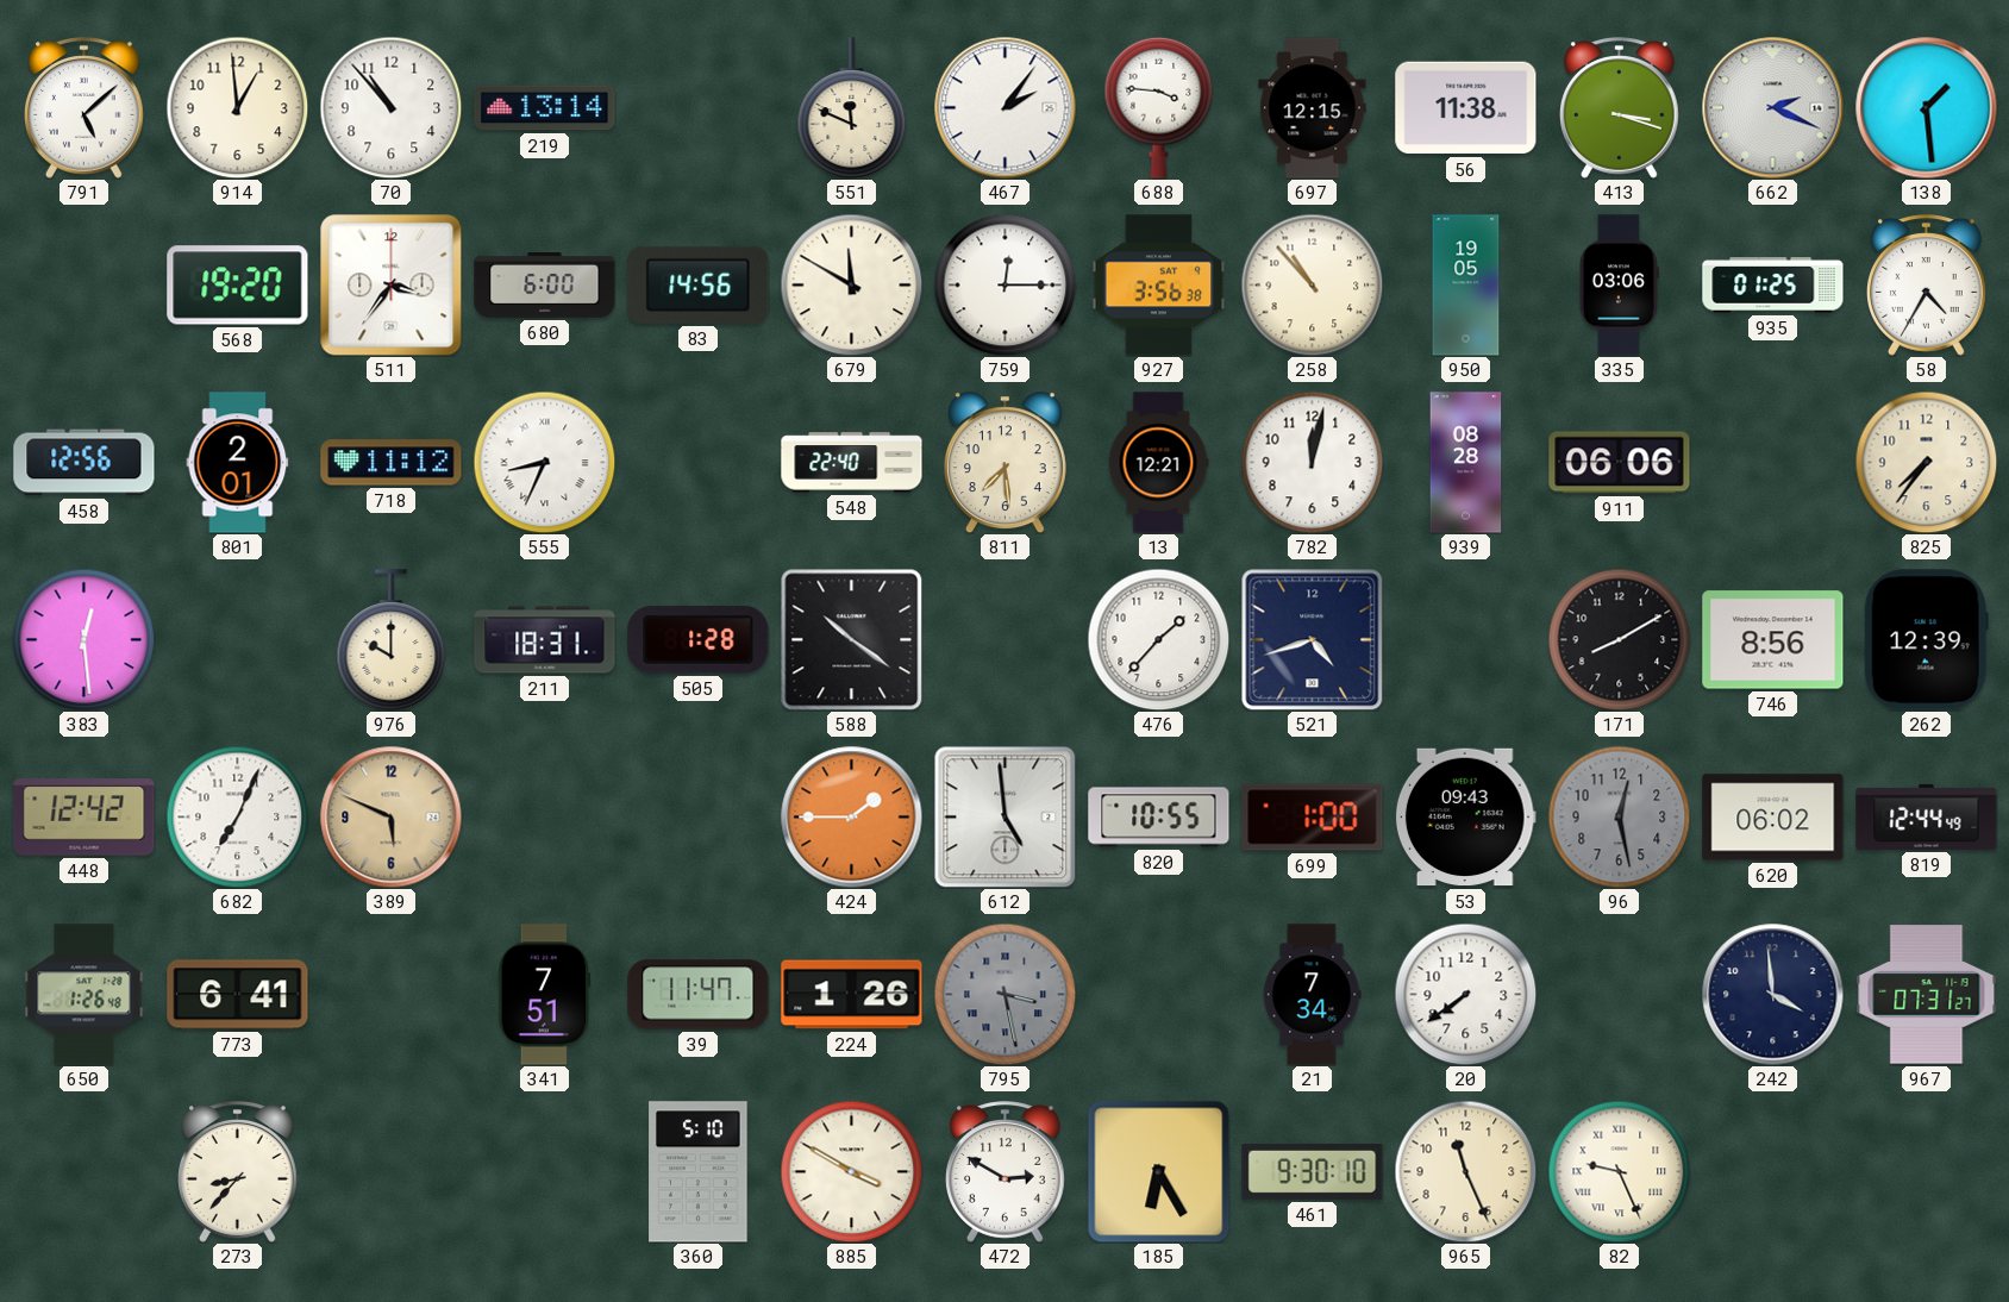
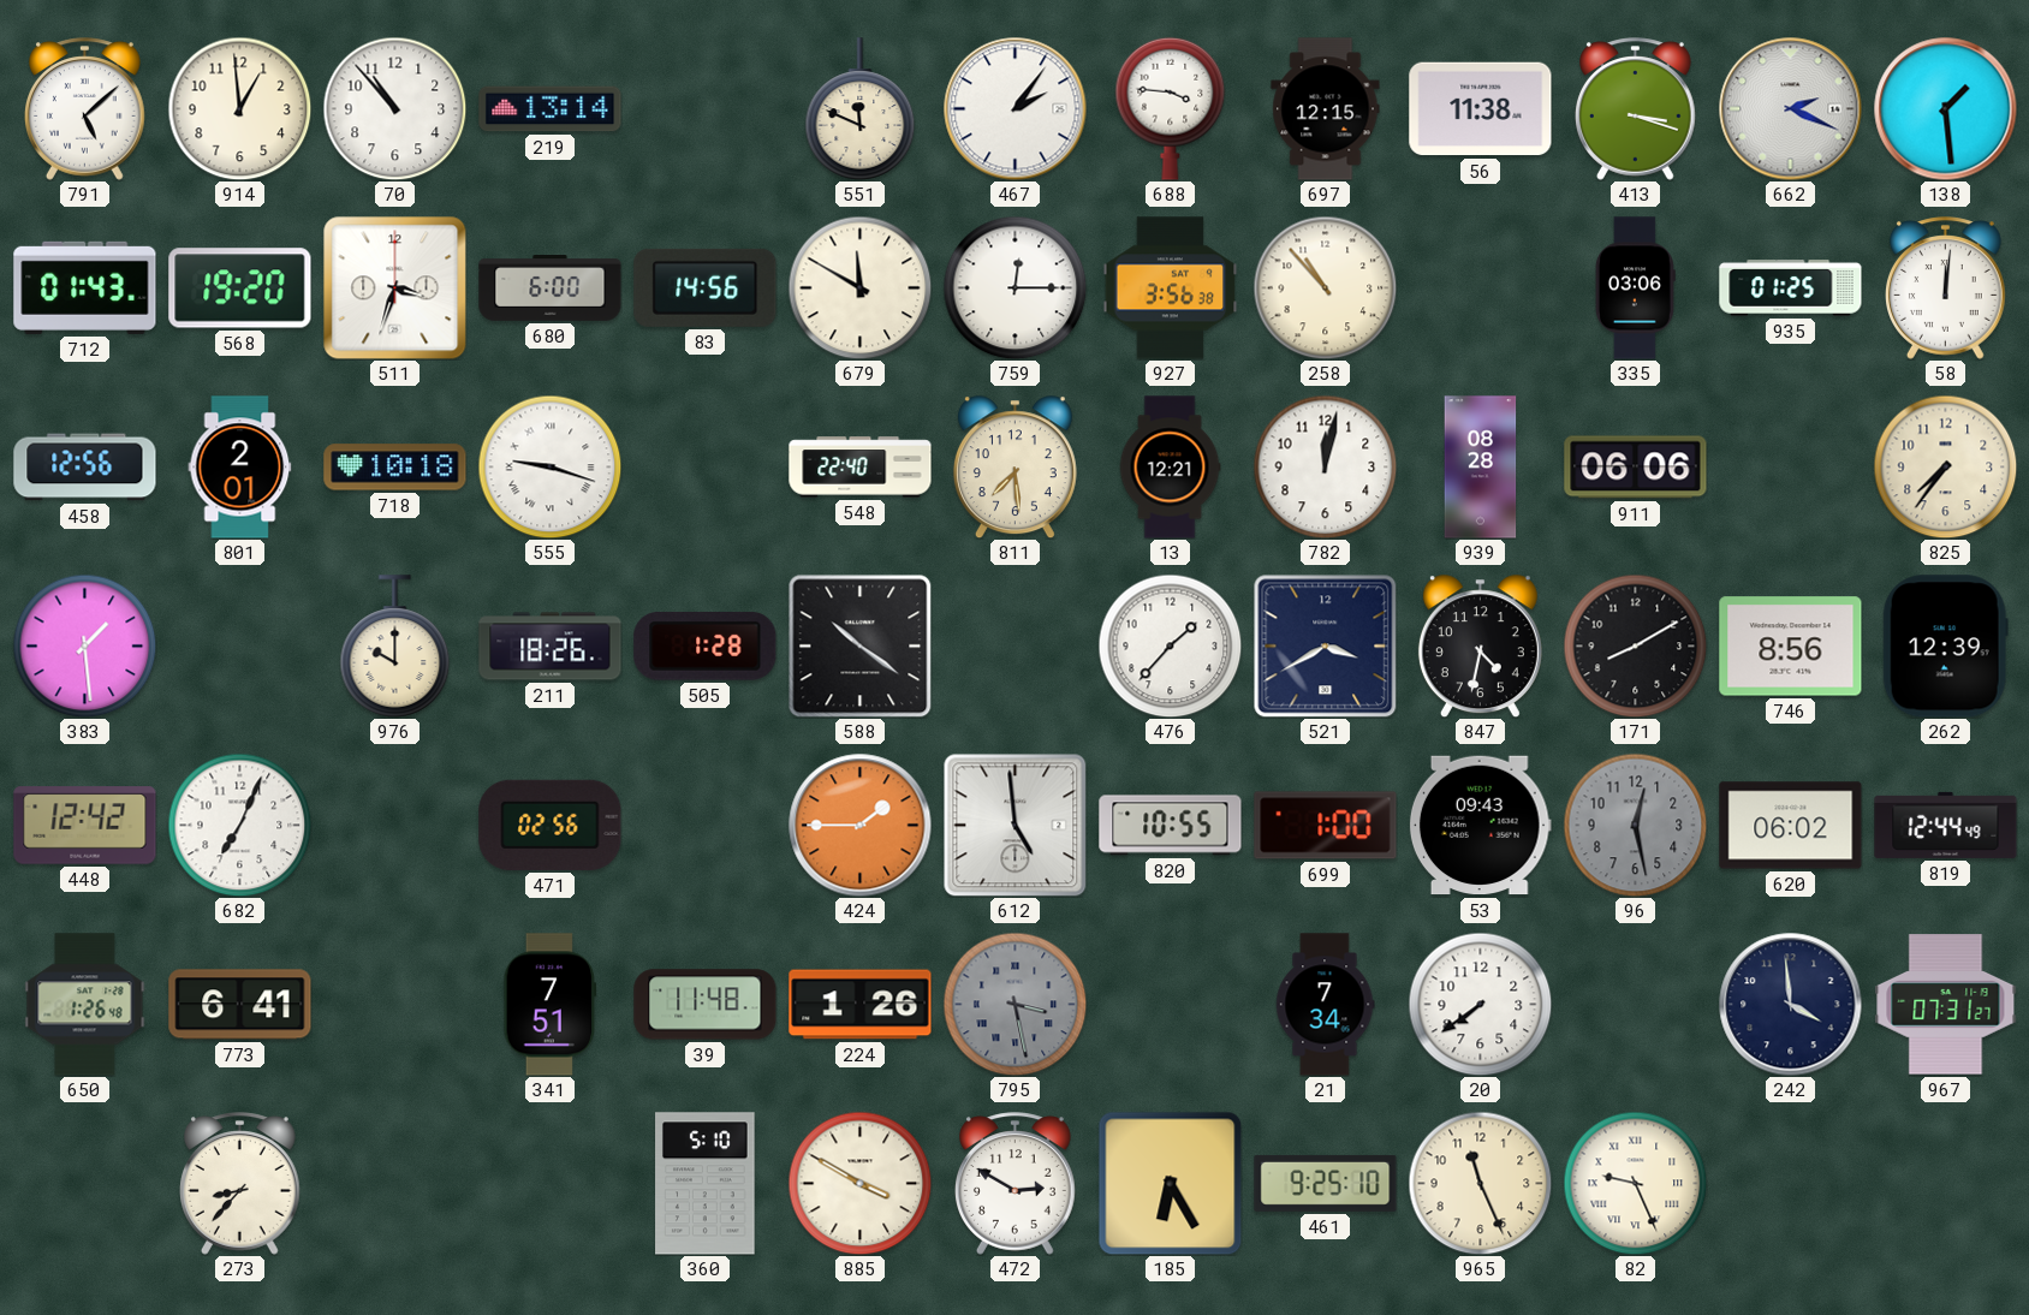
712: none -> 01:43 (85, 287)
511: 3:36 -> 3:33 (394, 287)
950: 19:05 -> none (1466, 286)
58: 4:35 -> 12:01 (1946, 288)
718: 11:12 -> 10:18 (395, 468)
555: 8:34 -> 9:18 (549, 466)
383: 12:29 -> 1:29 (84, 645)
211: 18:31 -> 18:26 (551, 647)
521: 4:42 -> 3:40 (1325, 645)
847: none -> 4:32 (1480, 647)
389: 5:49 -> none (392, 818)
471: none -> 02:56 (551, 825)
39: 11:47 -> 11:48 (706, 1005)
461: 9:30 -> 9:25 (1326, 1183)
